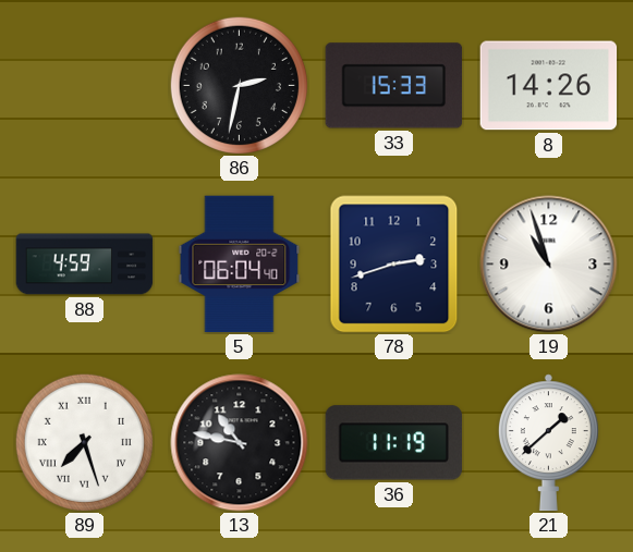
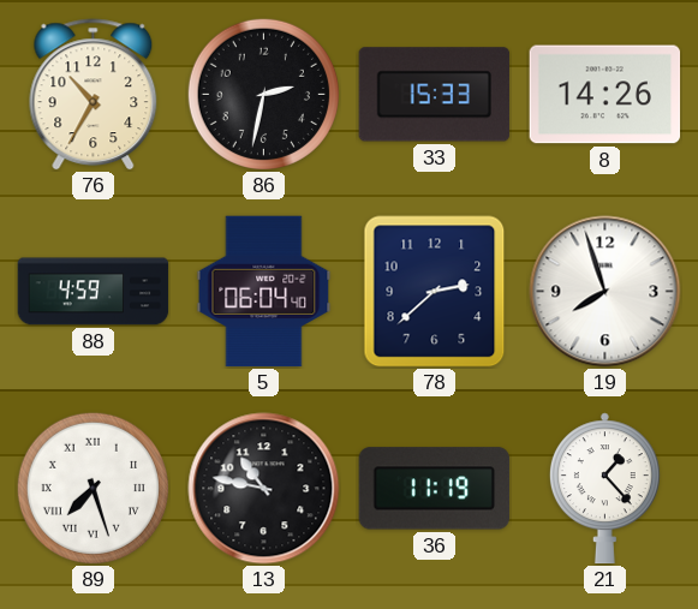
76: none -> 10:35 (94, 95)
78: 2:42 -> 2:38 (435, 292)
19: 10:57 -> 7:57 (605, 292)
21: 1:38 -> 1:23 (604, 489)
